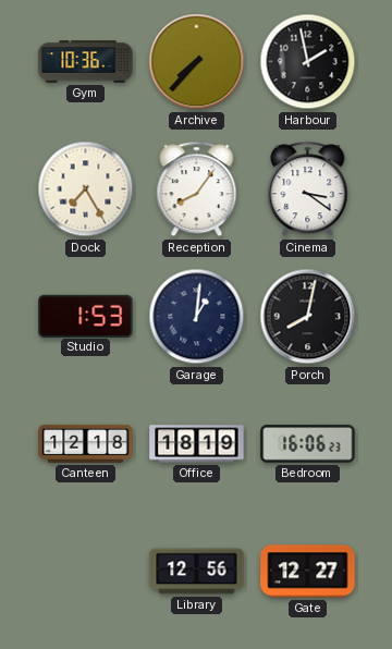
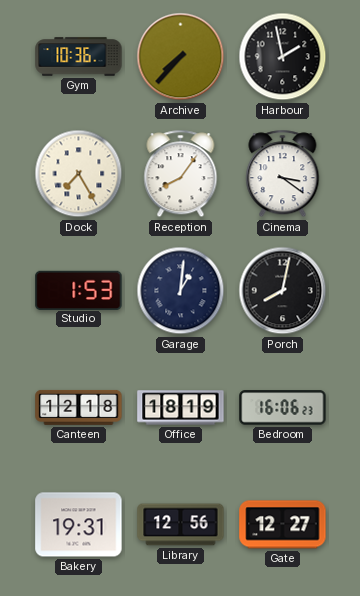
Bakery: none -> 19:31 (79, 525)
